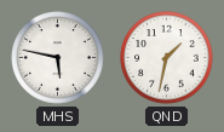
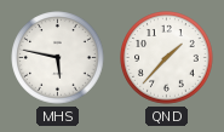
QND: 1:32 -> 1:37 (167, 58)
